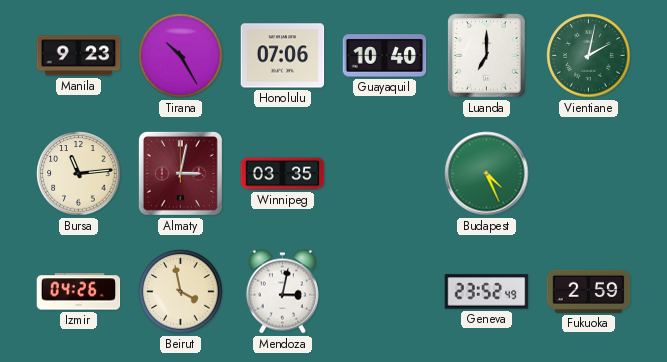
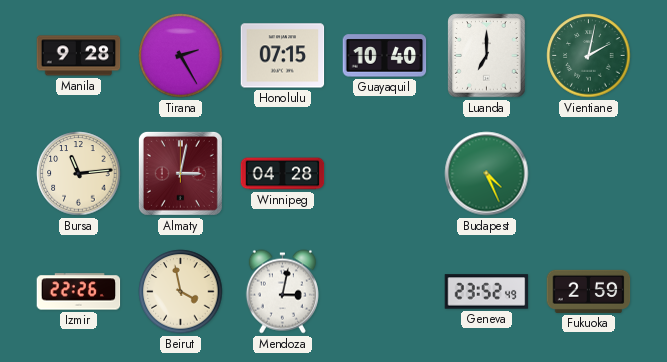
Manila: 9:23 -> 9:28 (79, 56)
Tirana: 10:25 -> 2:25 (181, 56)
Honolulu: 07:06 -> 07:15 (283, 56)
Winnipeg: 03:35 -> 04:28 (283, 174)
Izmir: 04:26 -> 22:26 (79, 292)
